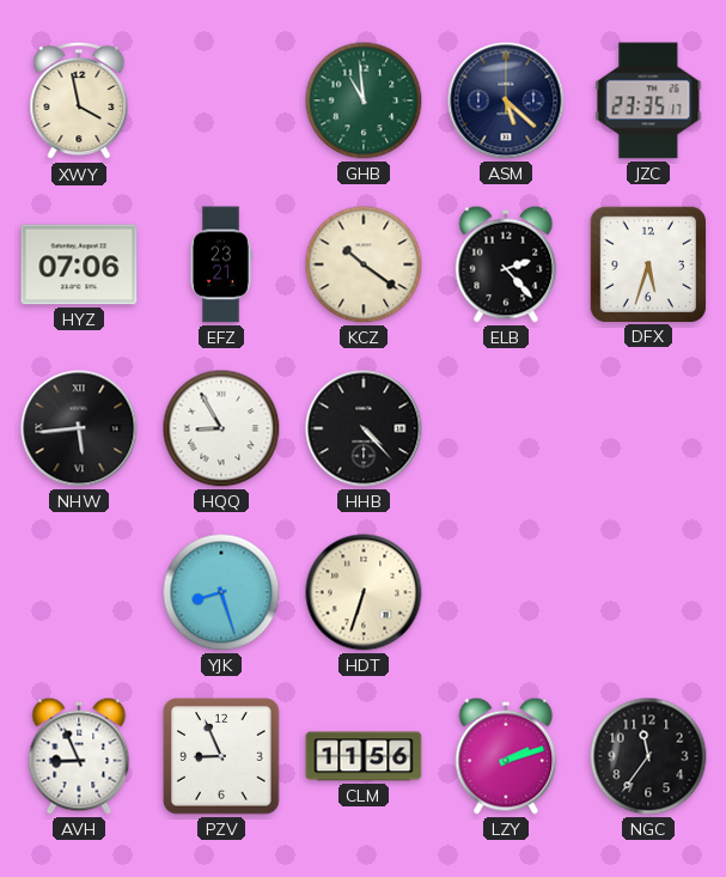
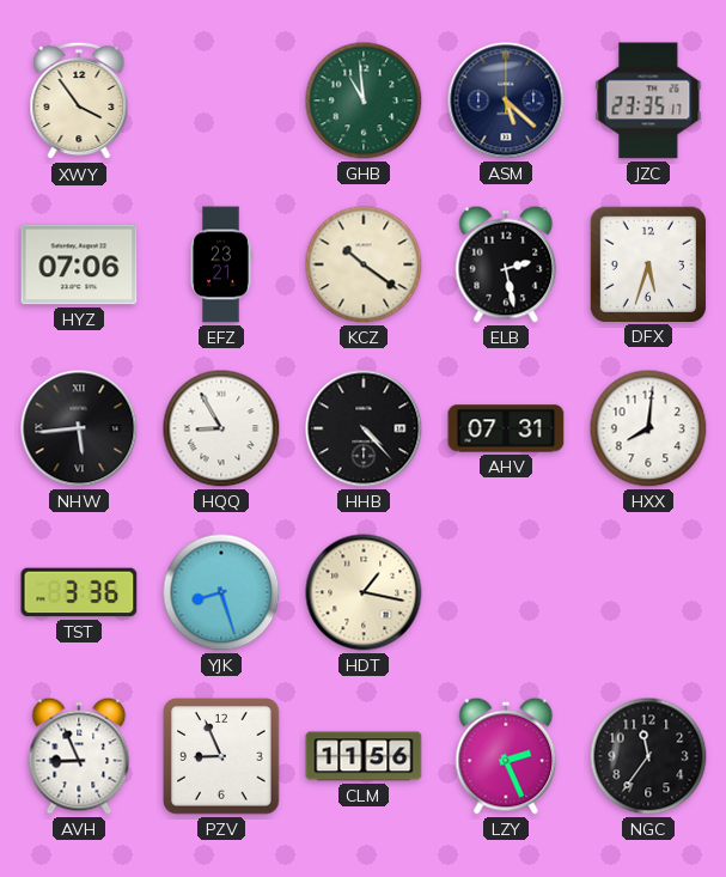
XWY: 3:58 -> 3:54 (79, 101)
ELB: 2:23 -> 2:28 (506, 264)
AHV: none -> 07:31 (506, 428)
HXX: none -> 8:01 (648, 428)
TST: none -> 3:36 (79, 592)
HDT: 6:33 -> 1:17 (364, 592)
LZY: 2:12 -> 2:26 (506, 756)
